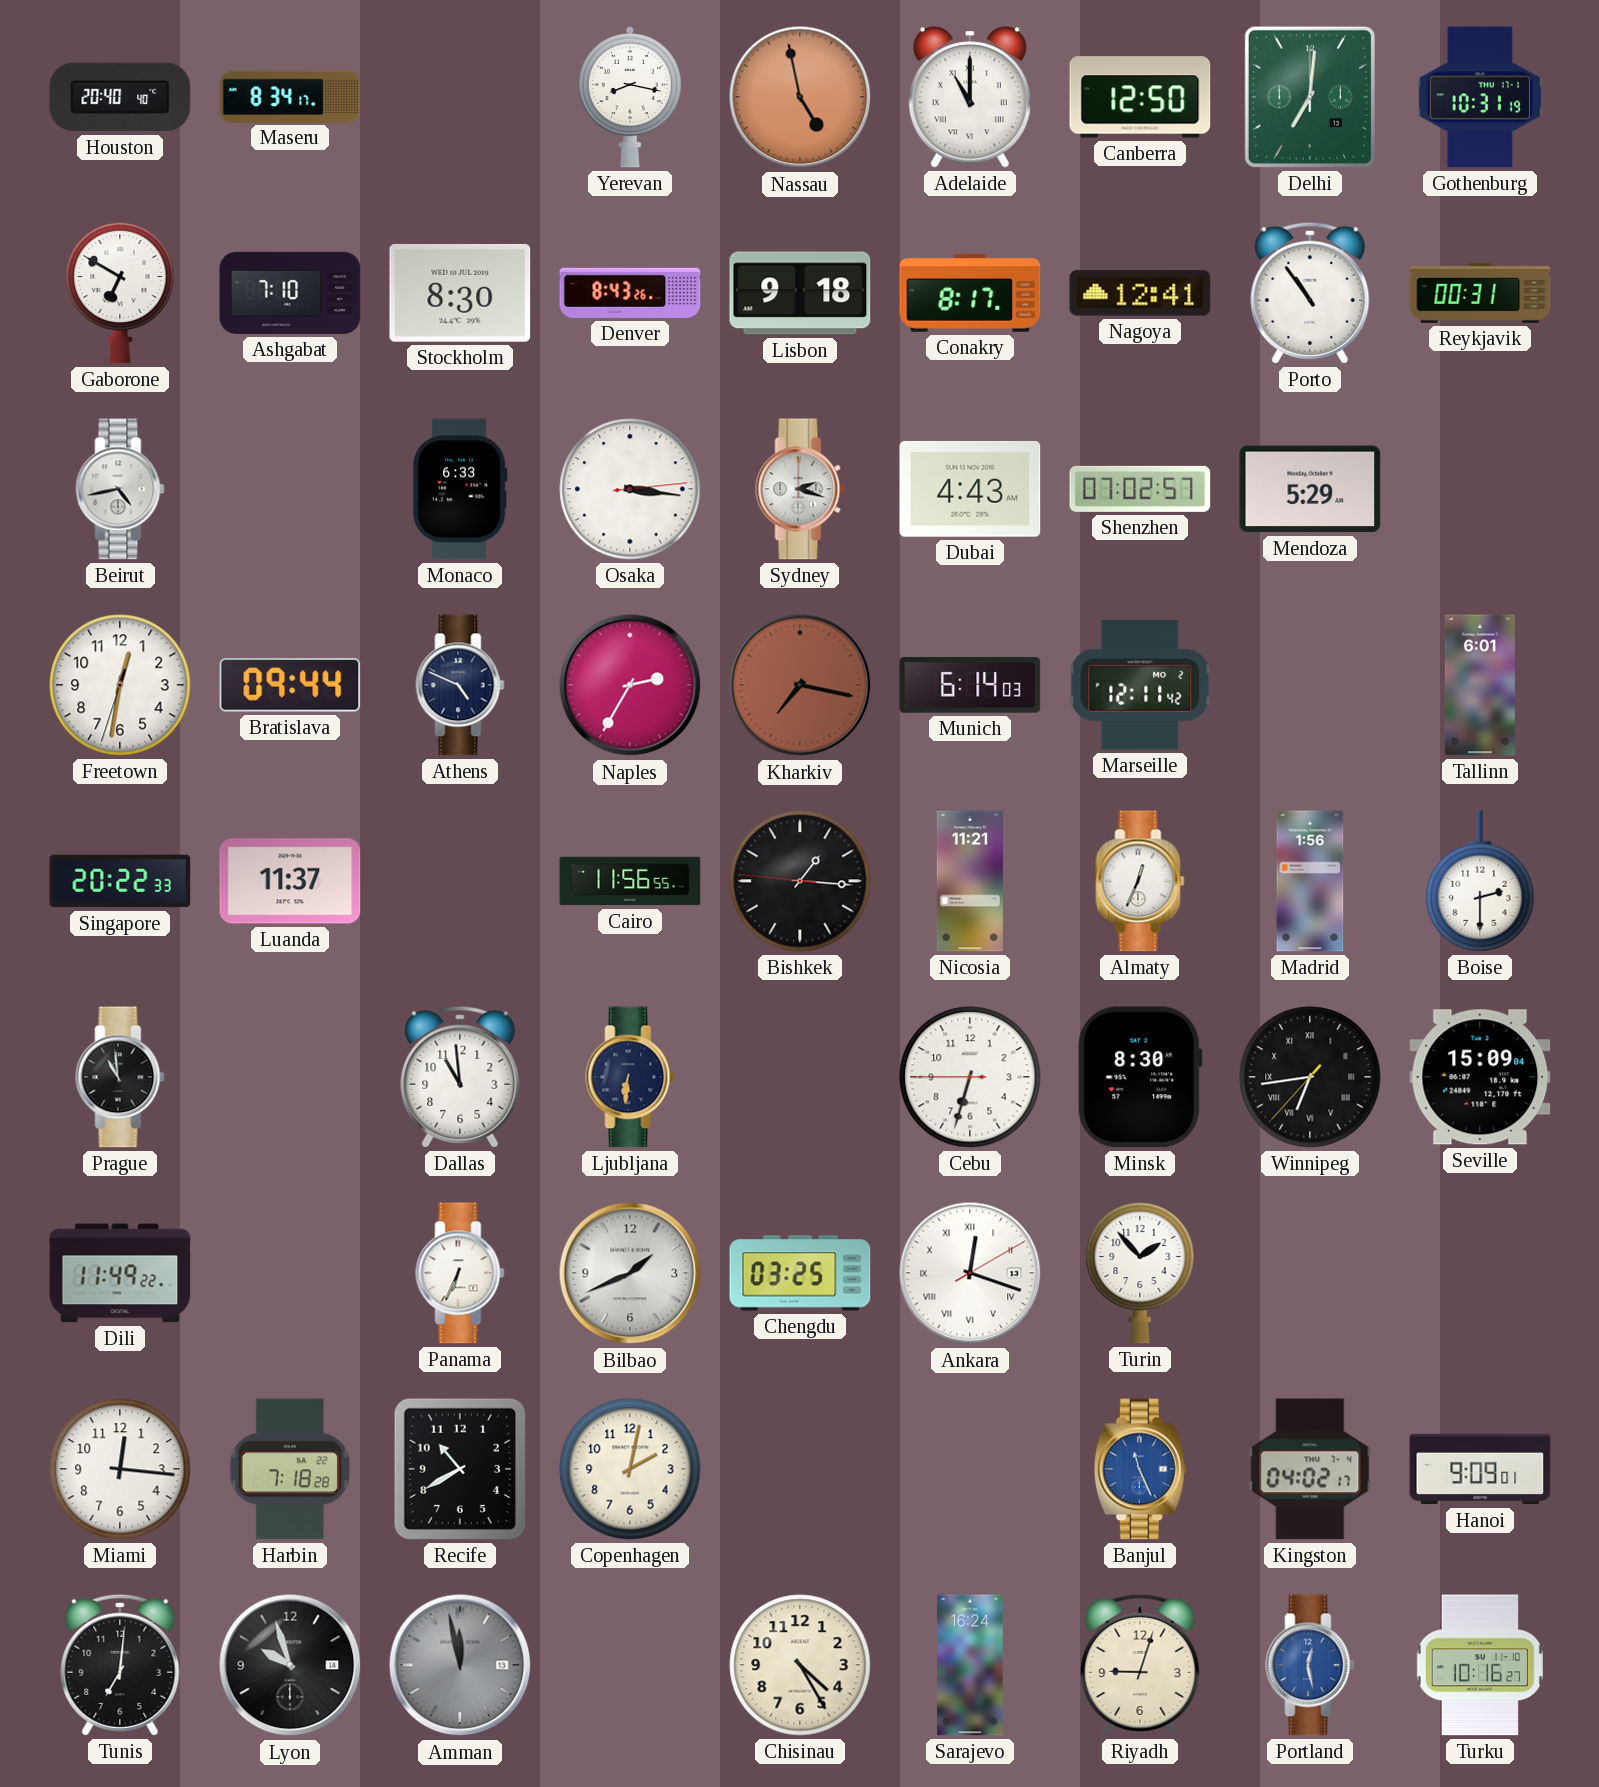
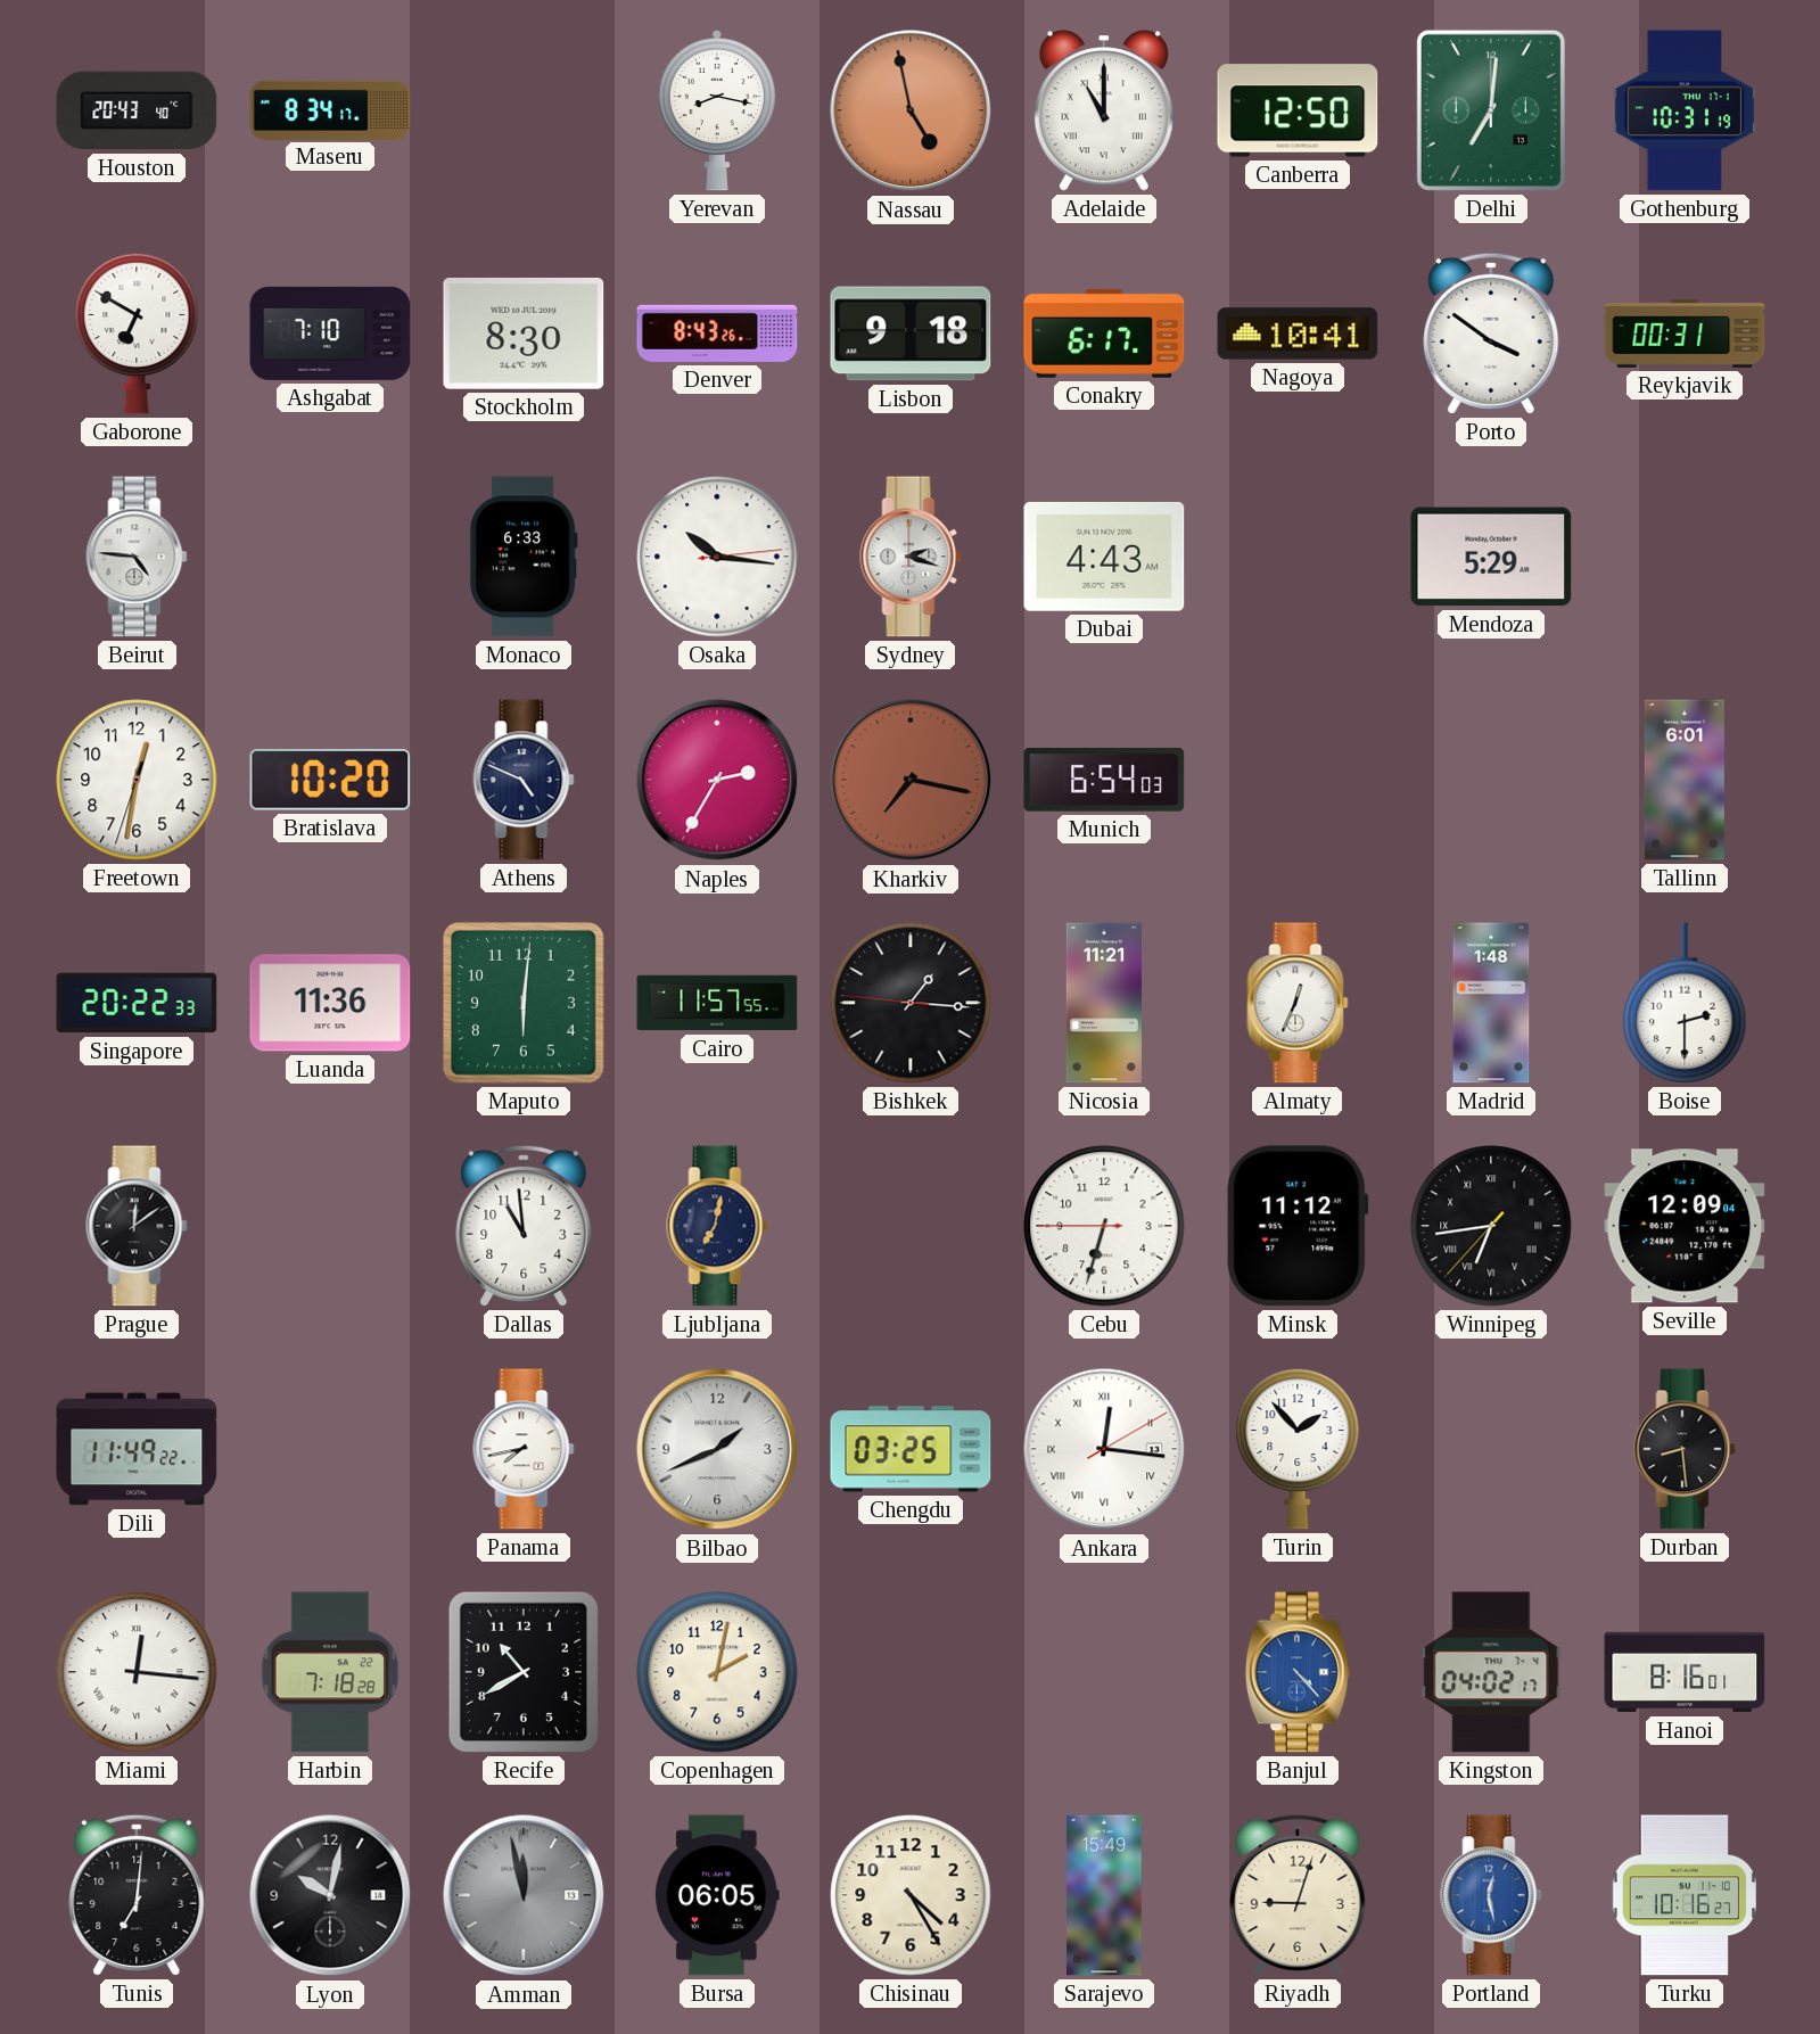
Houston: 20:40 -> 20:43 (137, 110)
Conakry: 8:17 -> 6:17 (1104, 333)
Nagoya: 12:41 -> 10:41 (1298, 333)
Porto: 10:54 -> 3:51 (1491, 333)
Beirut: 4:43 -> 4:46 (137, 557)
Osaka: 3:16 -> 10:16 (717, 557)
Shenzhen: 07:02 -> none (1140, 489)
Bratislava: 09:44 -> 10:20 (330, 780)
Munich: 6:14 -> 6:54 (1104, 780)
Marseille: 12:11 -> none (1140, 686)
Luanda: 11:37 -> 11:36 (330, 1003)
Maputo: none -> 6:01 (524, 1003)
Cairo: 11:56 -> 11:57 (717, 1003)
Madrid: 1:56 -> 1:48 (1491, 1003)
Prague: 10:59 -> 12:09 (137, 1226)
Ljubljana: 6:31 -> 7:02 (717, 1226)
Minsk: 8:30 -> 11:12 (1298, 1226)
Seville: 15:09 -> 12:09 (1685, 1226)
Panama: 6:34 -> 7:43 (524, 1449)
Ankara: 12:18 -> 12:16 (1104, 1449)
Durban: none -> 8:29 (1685, 1449)
Miami numerals: Arabic -> Roman (137, 1672)
Banjul: 11:26 -> 4:23 (1298, 1672)
Hanoi: 9:09 -> 8:16 (1685, 1672)
Lyon: 9:57 -> 10:02 (330, 1895)
Bursa: none -> 06:05 (717, 1895)
Sarajevo: 16:24 -> 15:49 (1104, 1895)
